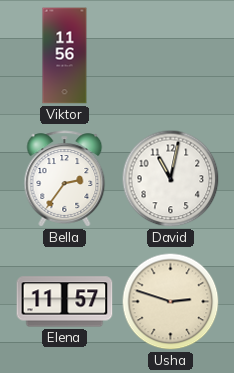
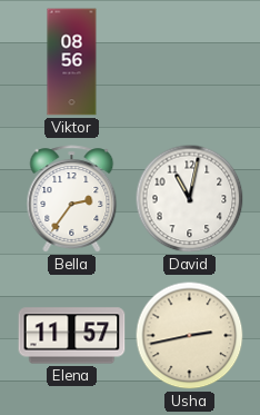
Viktor: 11:56 -> 08:56 (72, 62)
Usha: 2:48 -> 2:43 (190, 336)
